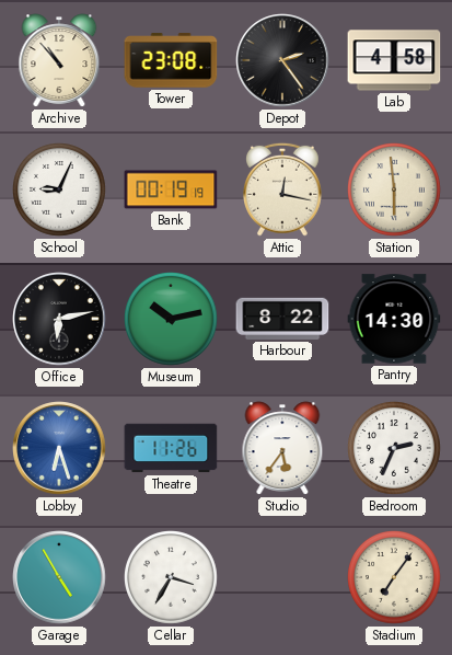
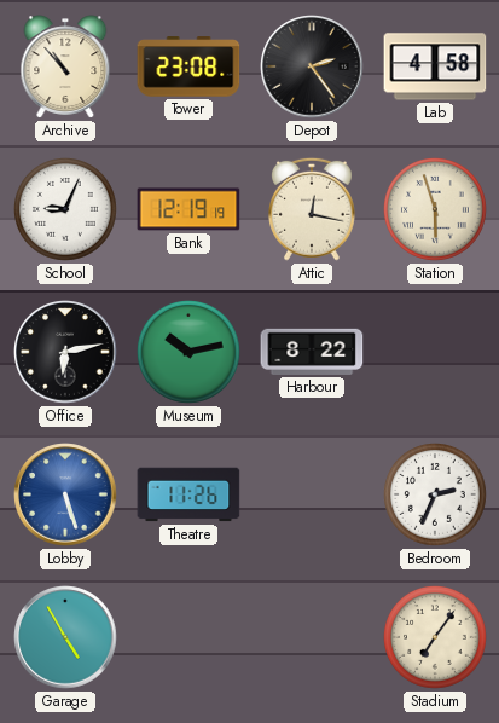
Bank: 00:19 -> 12:19 (188, 209)
Station: 5:59 -> 5:57 (436, 210)
Pantry: 14:30 -> none (394, 319)
Lobby: 6:27 -> 5:27 (65, 494)
Studio: 5:36 -> none (282, 448)
Cellar: 3:35 -> none (172, 578)
